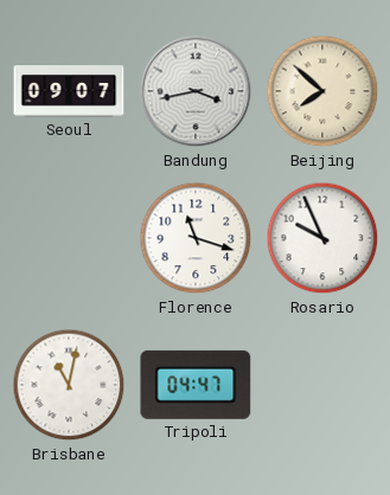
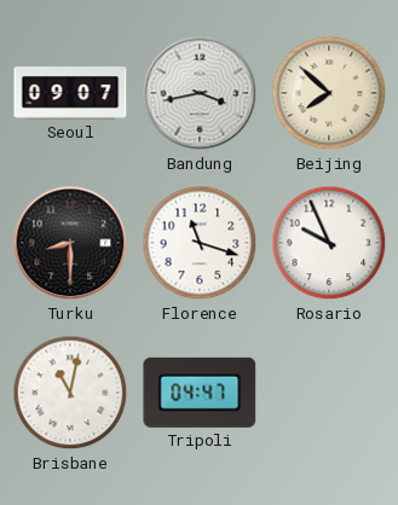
Turku: none -> 8:30 (70, 243)
